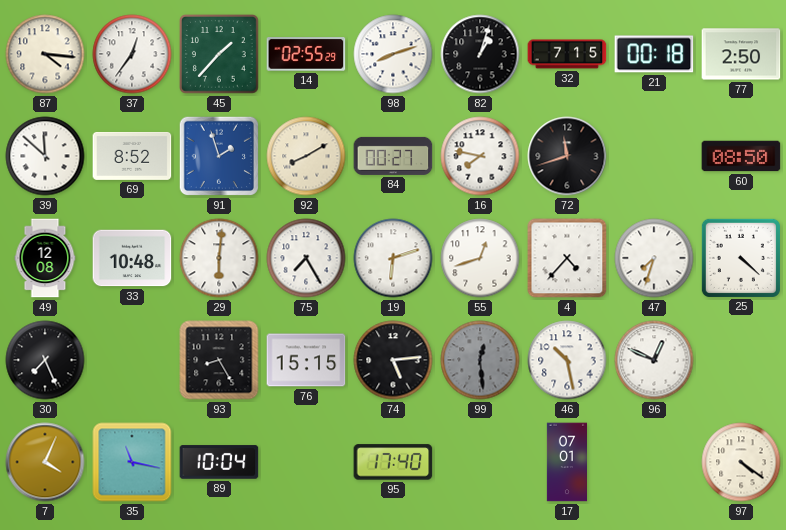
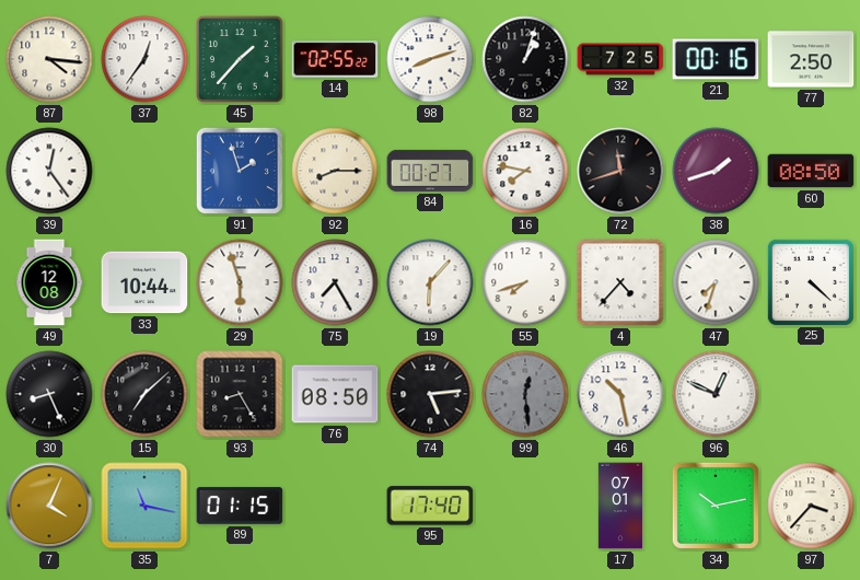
14: 02:55:29 -> 02:55:22 (335, 59)
32: 7:15 -> 7:25 (620, 59)
21: 00:18 -> 00:16 (716, 59)
39: 11:52 -> 12:24 (49, 171)
69: 8:52 -> none (132, 156)
92: 8:10 -> 8:15 (335, 171)
38: none -> 1:42 (716, 171)
33: 10:48 -> 10:44 (144, 282)
29: 6:01 -> 5:57 (240, 282)
19: 6:12 -> 6:07 (430, 282)
55: 12:42 -> 7:42 (525, 282)
30: 7:26 -> 8:26 (49, 394)
15: none -> 7:08 (144, 394)
76: 15:15 -> 08:50 (335, 394)
89: 10:04 -> 01:15 (240, 506)
34: none -> 10:13 (716, 506)
97: 4:21 -> 3:37 (811, 506)
